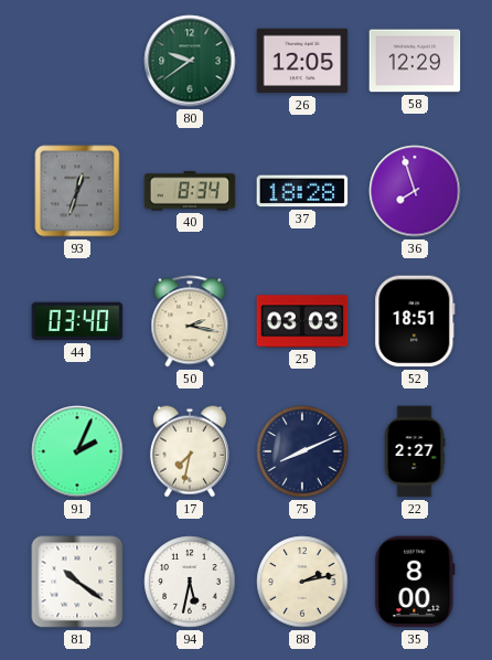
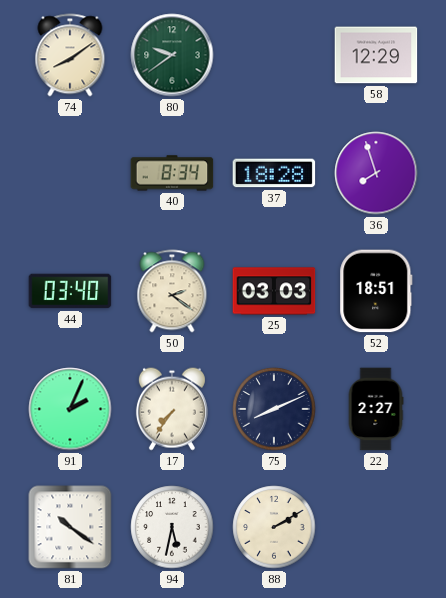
74: none -> 8:09 (70, 55)
26: 12:05 -> none (302, 61)
93: 12:33 -> none (77, 191)
50: 2:17 -> 2:21 (172, 291)
17: 7:32 -> 7:36 (172, 409)
88: 2:13 -> 2:10 (274, 527)
35: 8:00 -> none (415, 582)
